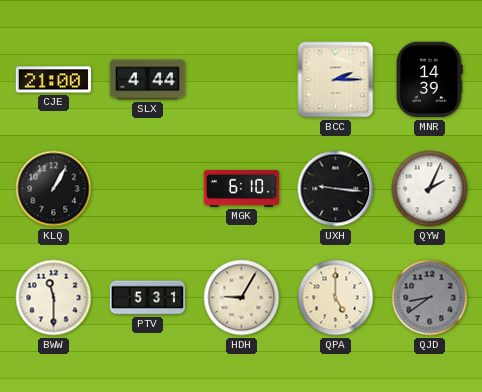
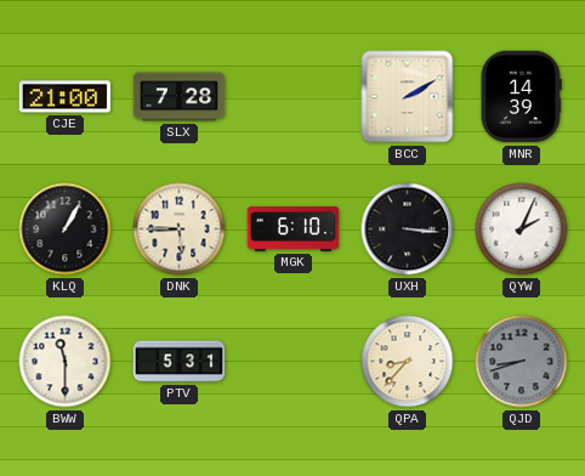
SLX: 4:44 -> 7:28 (180, 97)
BCC: 2:15 -> 2:10 (408, 97)
DNK: none -> 5:45 (180, 229)
UXH: 9:16 -> 3:16 (408, 229)
HDH: 9:05 -> none (242, 298)
QPA: 5:00 -> 8:37 (408, 362)
QJD: 8:39 -> 8:42 (522, 362)
